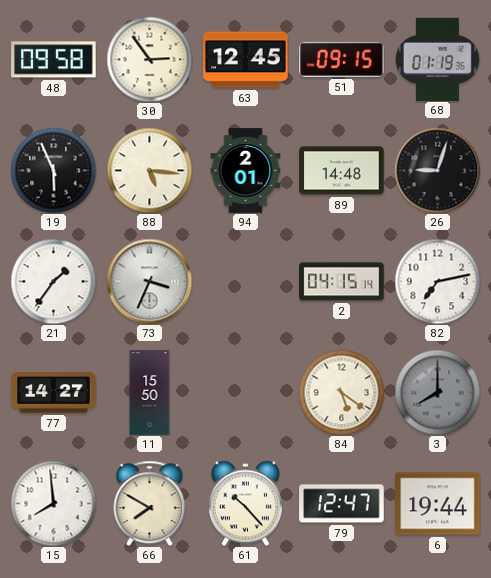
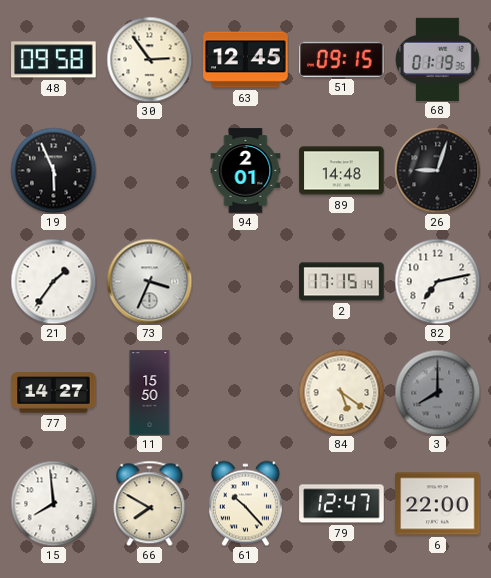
88: 5:16 -> none (149, 170)
2: 04:15 -> 17:15 (342, 282)
6: 19:44 -> 22:00 (438, 504)
